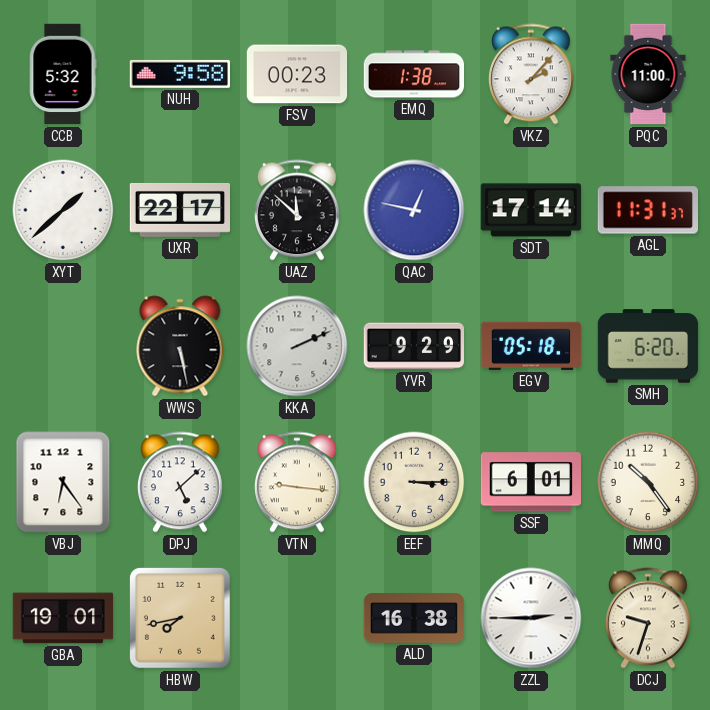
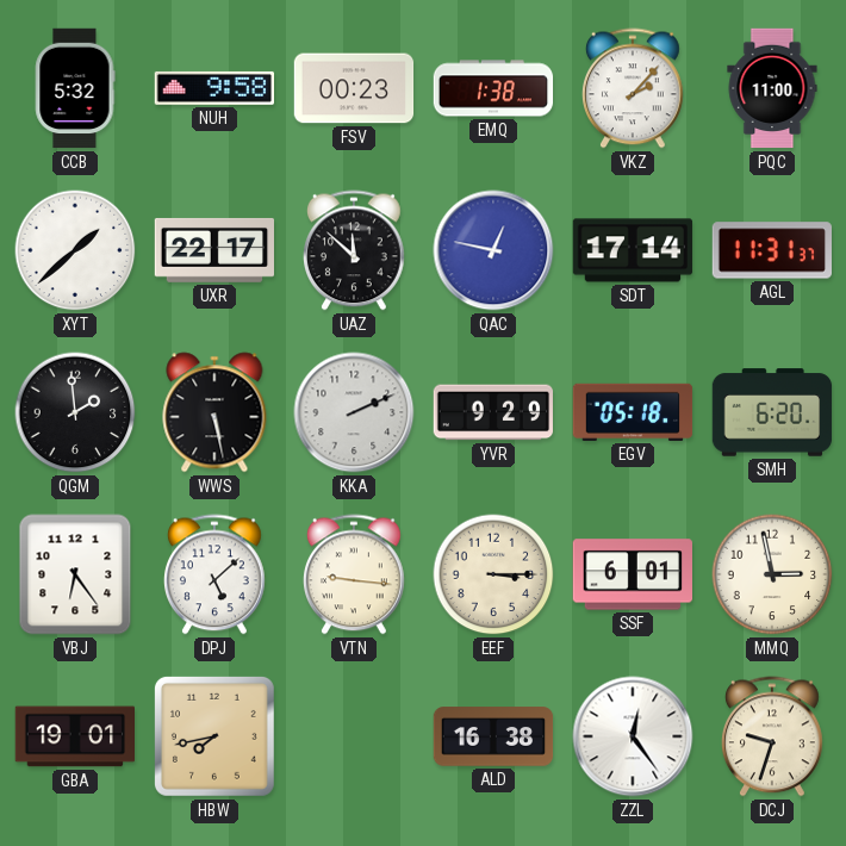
QGM: none -> 1:59 (75, 412)
MMQ: 10:24 -> 2:58 (772, 574)
ZZL: 2:45 -> 12:24 (633, 736)
